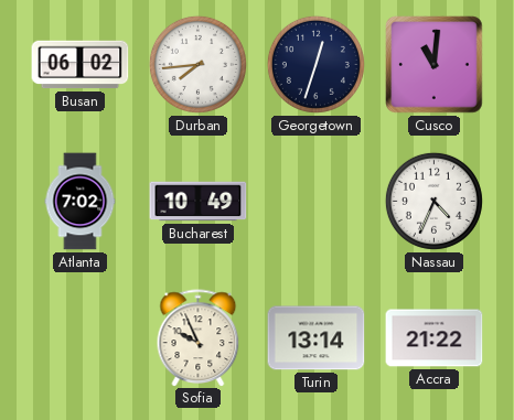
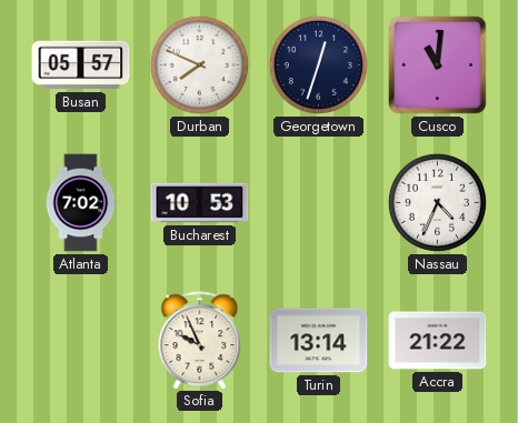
Busan: 06:02 -> 05:57 (81, 66)
Durban: 7:44 -> 7:49 (199, 64)
Bucharest: 10:49 -> 10:53 (200, 203)
